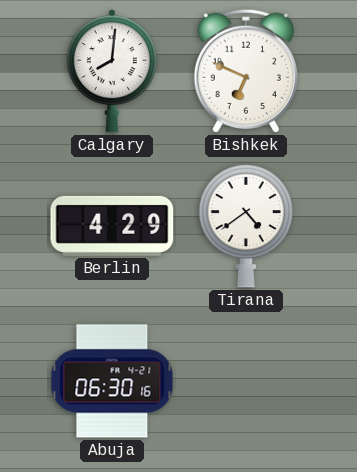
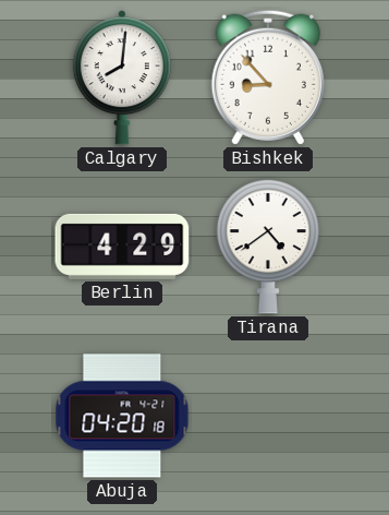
Bishkek: 6:49 -> 8:53 (268, 77)
Abuja: 06:30 -> 04:20 (122, 416)
